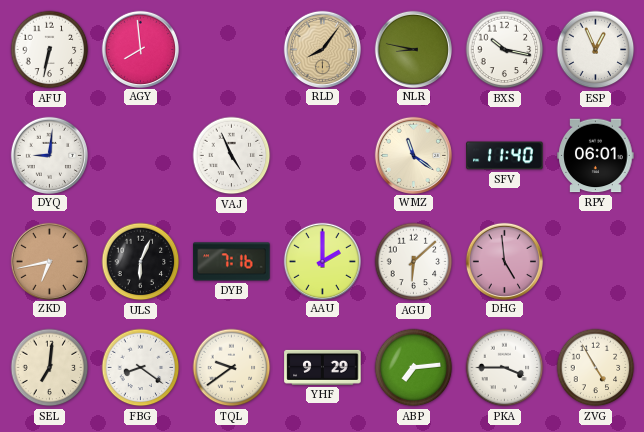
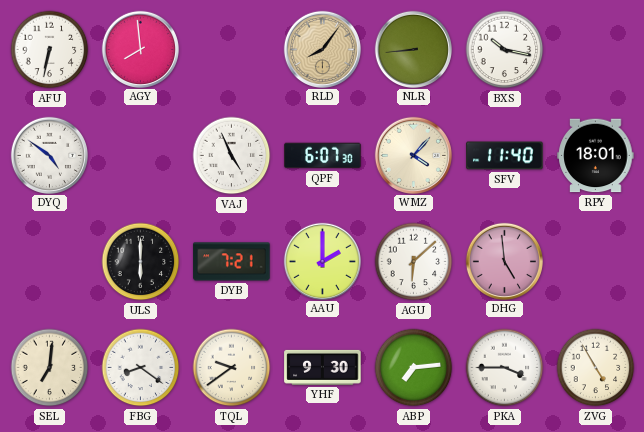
NLR: 8:47 -> 8:44 (413, 49)
ESP: 12:56 -> none (596, 50)
DYQ: 9:01 -> 4:51 (49, 155)
QPF: none -> 6:07 (323, 156)
WMZ: 11:21 -> 4:07 (413, 155)
RPY: 06:01 -> 18:01 (596, 156)
ZKD: 6:43 -> none (49, 261)
ULS: 6:04 -> 6:00 (141, 262)
DYB: 7:16 -> 7:21 (232, 262)
YHF: 9:29 -> 9:30 (323, 367)
